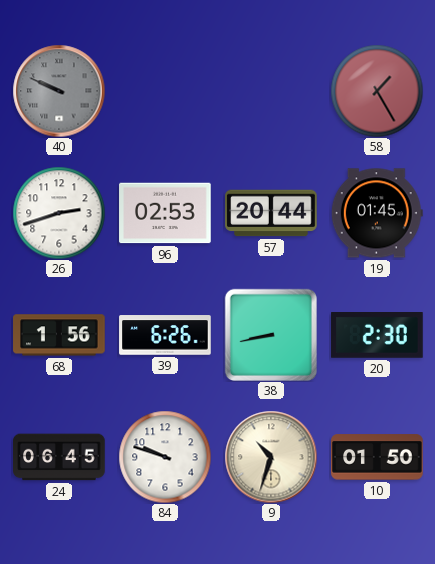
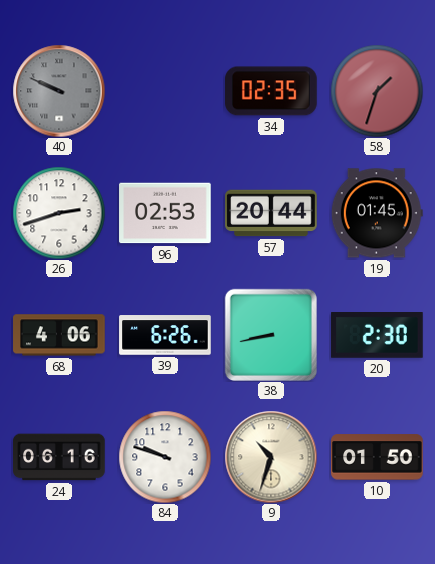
34: none -> 02:35 (271, 91)
58: 1:25 -> 1:33 (377, 91)
68: 1:56 -> 4:06 (59, 335)
24: 06:45 -> 06:16 (59, 457)
